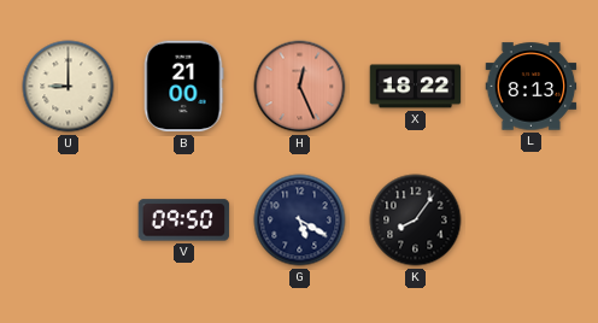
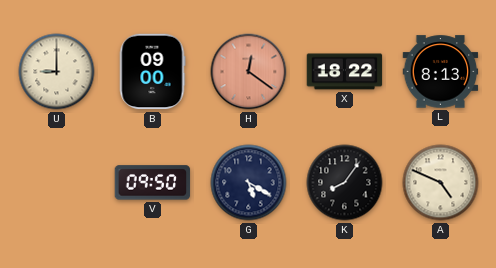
B: 21:00 -> 09:00 (152, 72)
H: 12:26 -> 12:21 (249, 72)
A: none -> 4:49 (441, 183)
